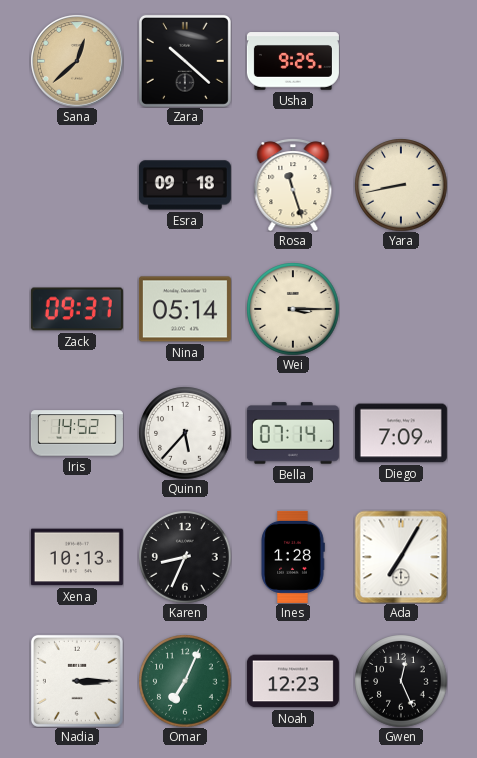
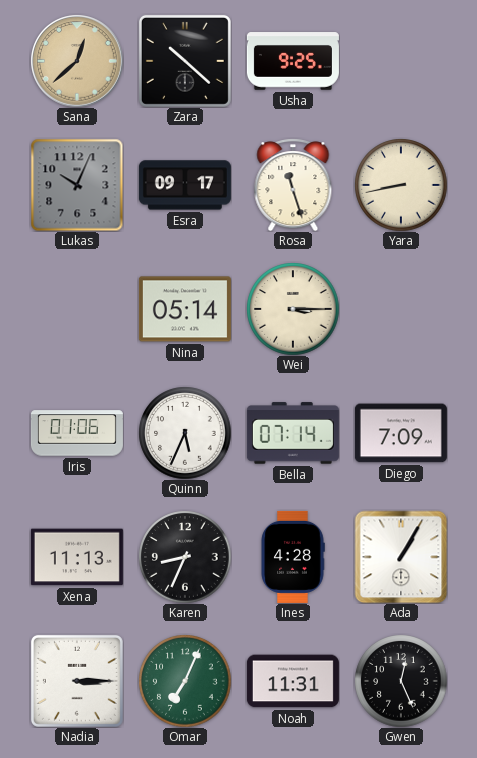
Lukas: none -> 10:04 (77, 185)
Esra: 09:18 -> 09:17 (185, 185)
Zack: 09:37 -> none (77, 309)
Iris: 14:52 -> 01:06 (77, 433)
Quinn: 5:37 -> 5:34 (185, 433)
Xena: 10:13 -> 11:13 (77, 557)
Ines: 1:28 -> 4:28 (293, 557)
Ada: 7:05 -> 1:05 (401, 557)
Noah: 12:23 -> 11:31 (293, 681)
